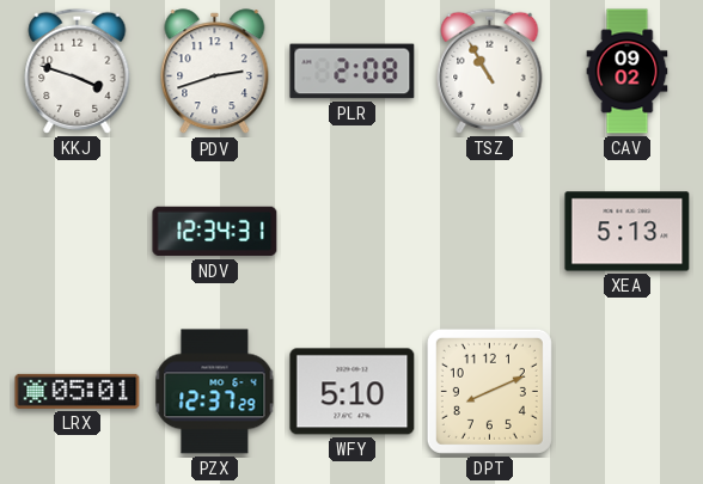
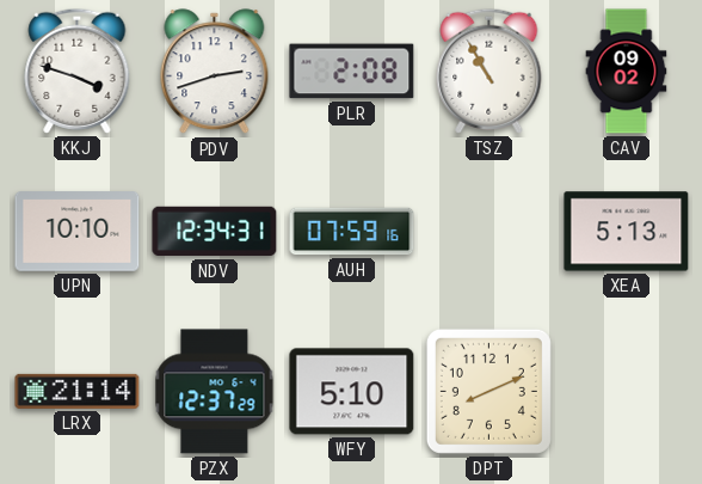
UPN: none -> 10:10 (78, 232)
AUH: none -> 07:59 (352, 232)
LRX: 05:01 -> 21:14 (78, 391)
